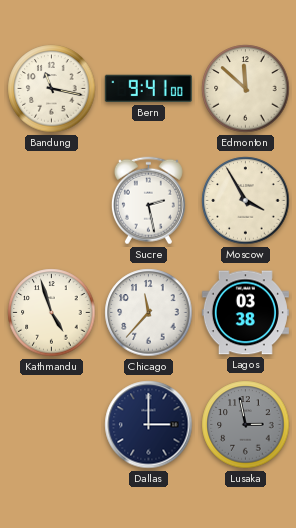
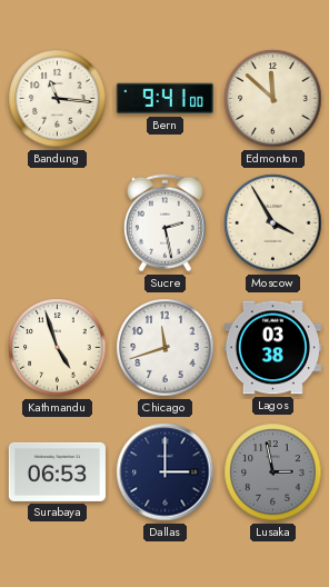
Bandung: 11:17 -> 11:16 (58, 99)
Chicago: 11:37 -> 11:42 (166, 348)
Surabaya: none -> 06:53 (57, 471)
